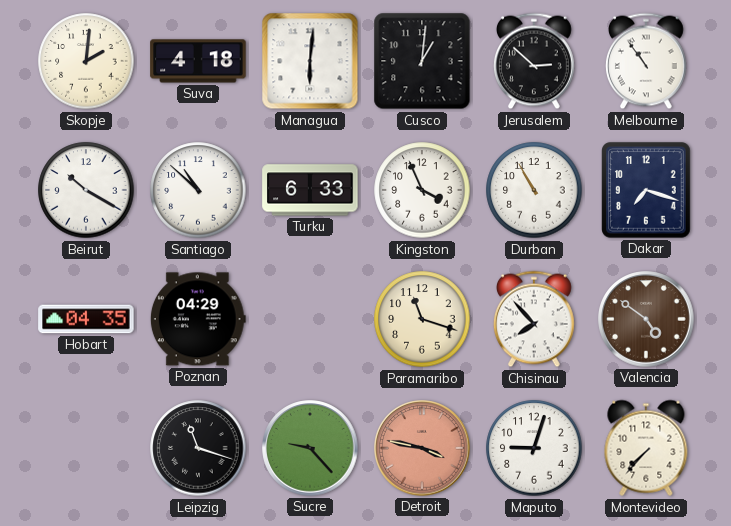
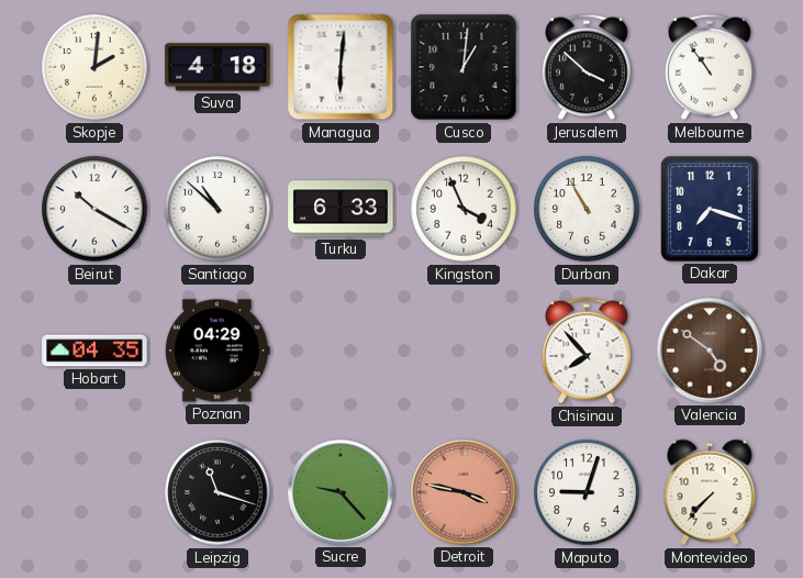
Jerusalem: 2:52 -> 3:52 (587, 67)
Paramaribo: 11:18 -> none (422, 319)
